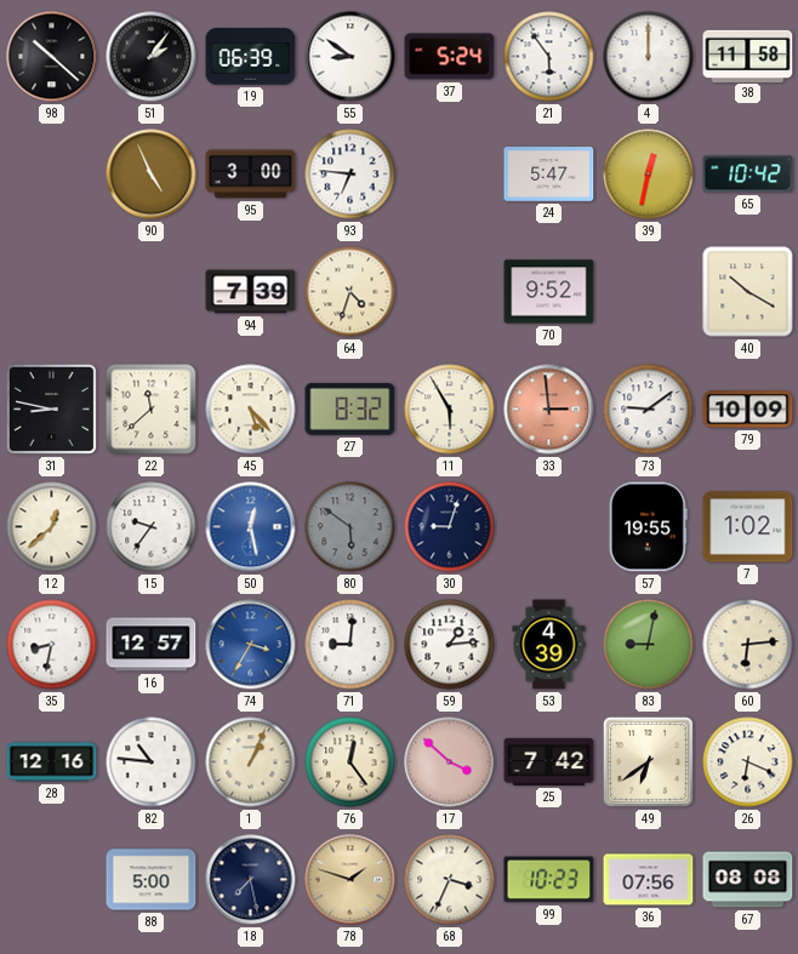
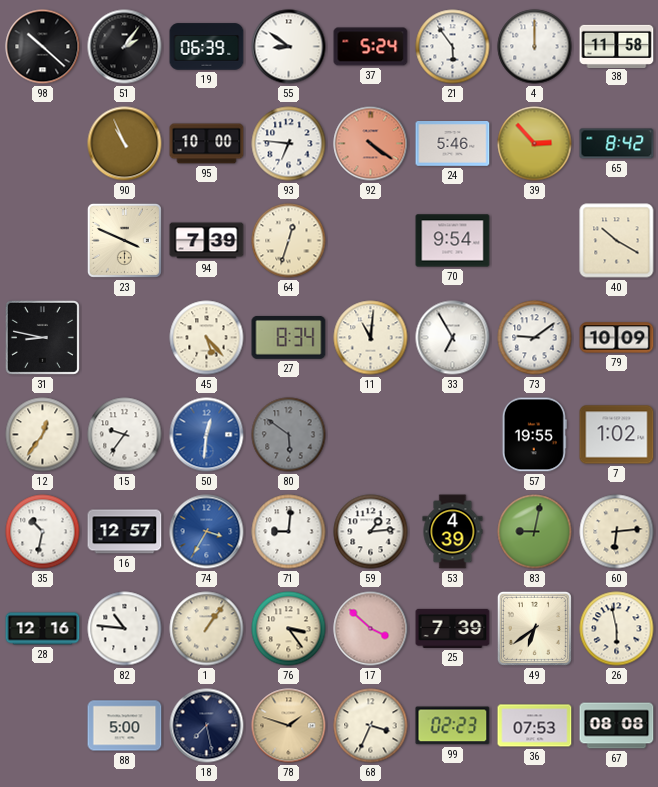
90: 4:56 -> 10:56 (125, 144)
95: 3:00 -> 10:00 (207, 144)
92: none -> 4:21 (371, 144)
24: 5:47 -> 5:46 (453, 144)
39: 12:32 -> 2:53 (535, 144)
65: 10:42 -> 8:42 (617, 144)
23: none -> 3:49 (124, 240)
64: 4:33 -> 12:33 (289, 241)
70: 9:52 -> 9:54 (453, 241)
22: 11:38 -> none (152, 410)
27: 8:32 -> 8:34 (289, 338)
11: 5:55 -> 11:01 (371, 338)
33: 2:59 -> 6:55 (453, 338)
33 dial: salmon -> white (453, 338)
12: 12:38 -> 12:36 (43, 435)
50: 12:28 -> 12:31 (207, 435)
30: 9:03 -> none (450, 527)
35: 8:32 -> 10:32 (43, 532)
1: 1:04 -> 1:06 (207, 629)
76: 12:24 -> 3:24 (289, 629)
25: 7:42 -> 7:39 (453, 628)
26: 6:19 -> 5:58 (617, 629)
99: 10:23 -> 02:23 (453, 726)
36: 07:56 -> 07:53 (535, 726)
